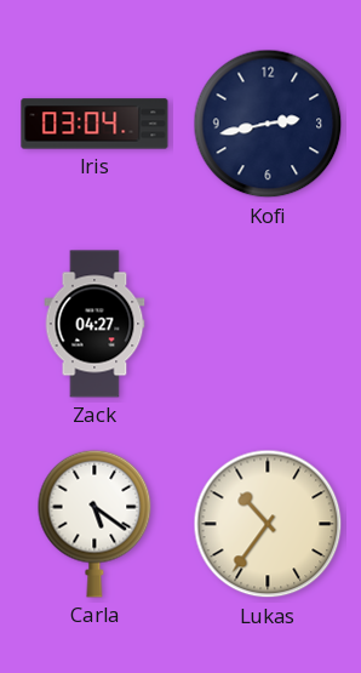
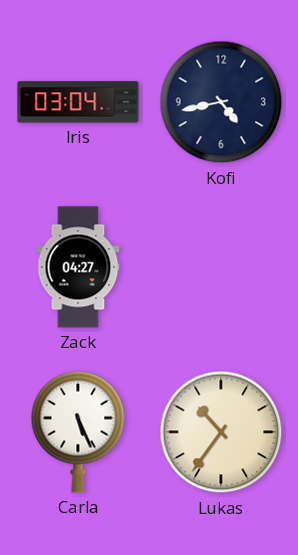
Kofi: 2:43 -> 4:43 (221, 102)
Carla: 5:21 -> 5:26 (78, 432)
